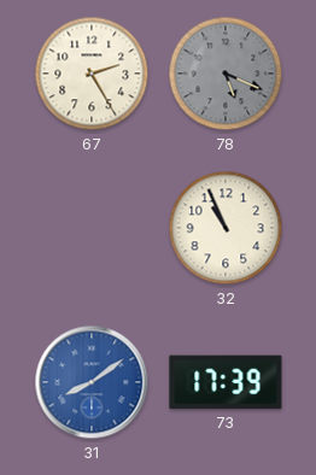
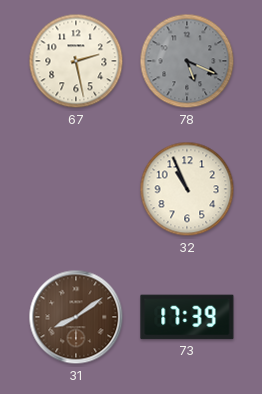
67: 2:25 -> 2:28 (76, 61)
31 dial: blue -> brown (76, 317)
